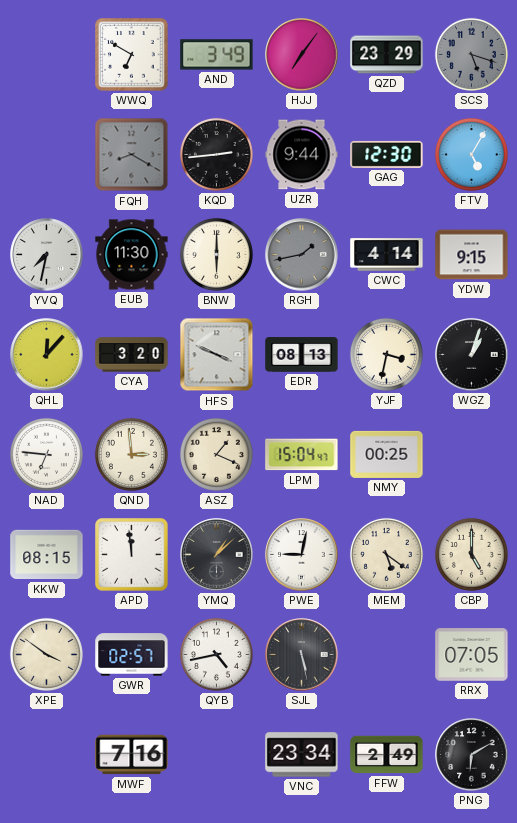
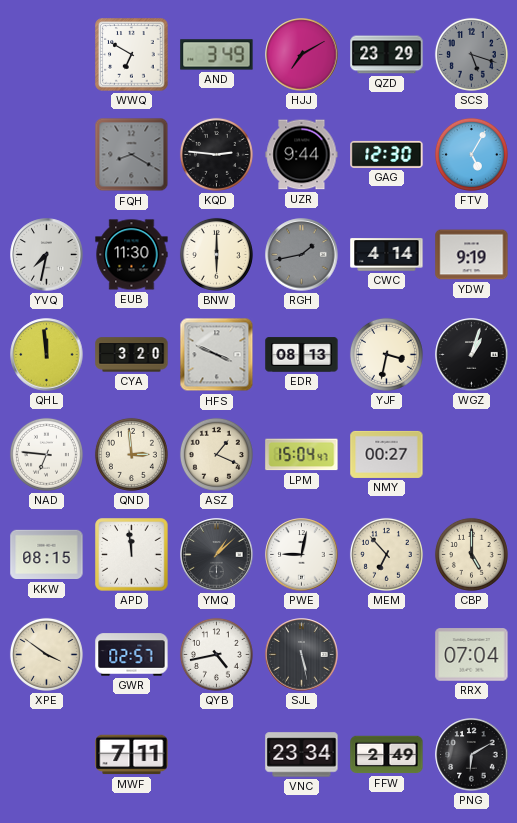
HJJ: 7:06 -> 7:10 (302, 55)
KQD: 2:44 -> 2:46 (216, 154)
YDW: 9:15 -> 9:19 (472, 255)
QHL: 12:07 -> 11:59 (47, 355)
NMY: 00:25 -> 00:27 (387, 454)
MEM: 5:21 -> 6:53 (386, 554)
RRX: 07:05 -> 07:04 (472, 655)
MWF: 7:16 -> 7:11 (132, 755)
